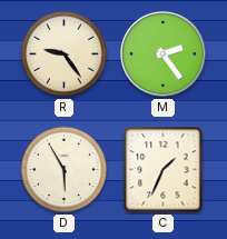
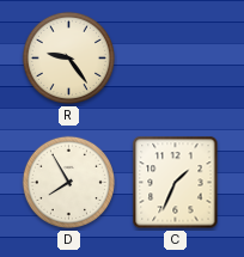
M: 2:24 -> none (164, 54)
D: 5:55 -> 7:55 (68, 182)
